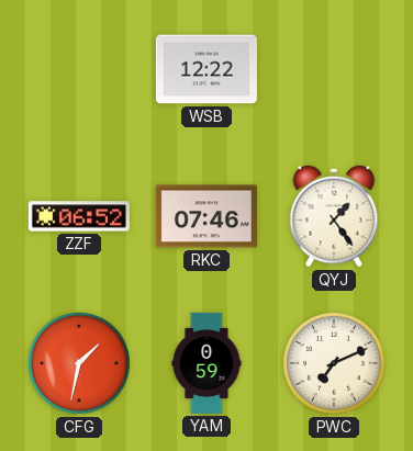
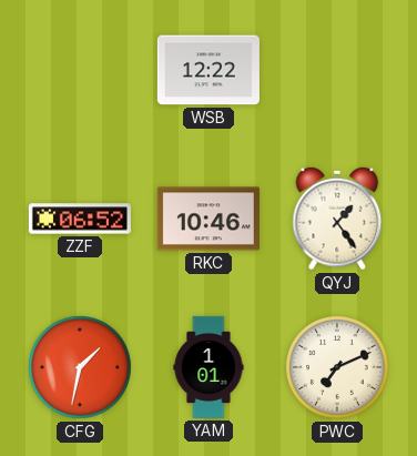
RKC: 07:46 -> 10:46 (208, 219)
YAM: 0:59 -> 1:01 (208, 367)
